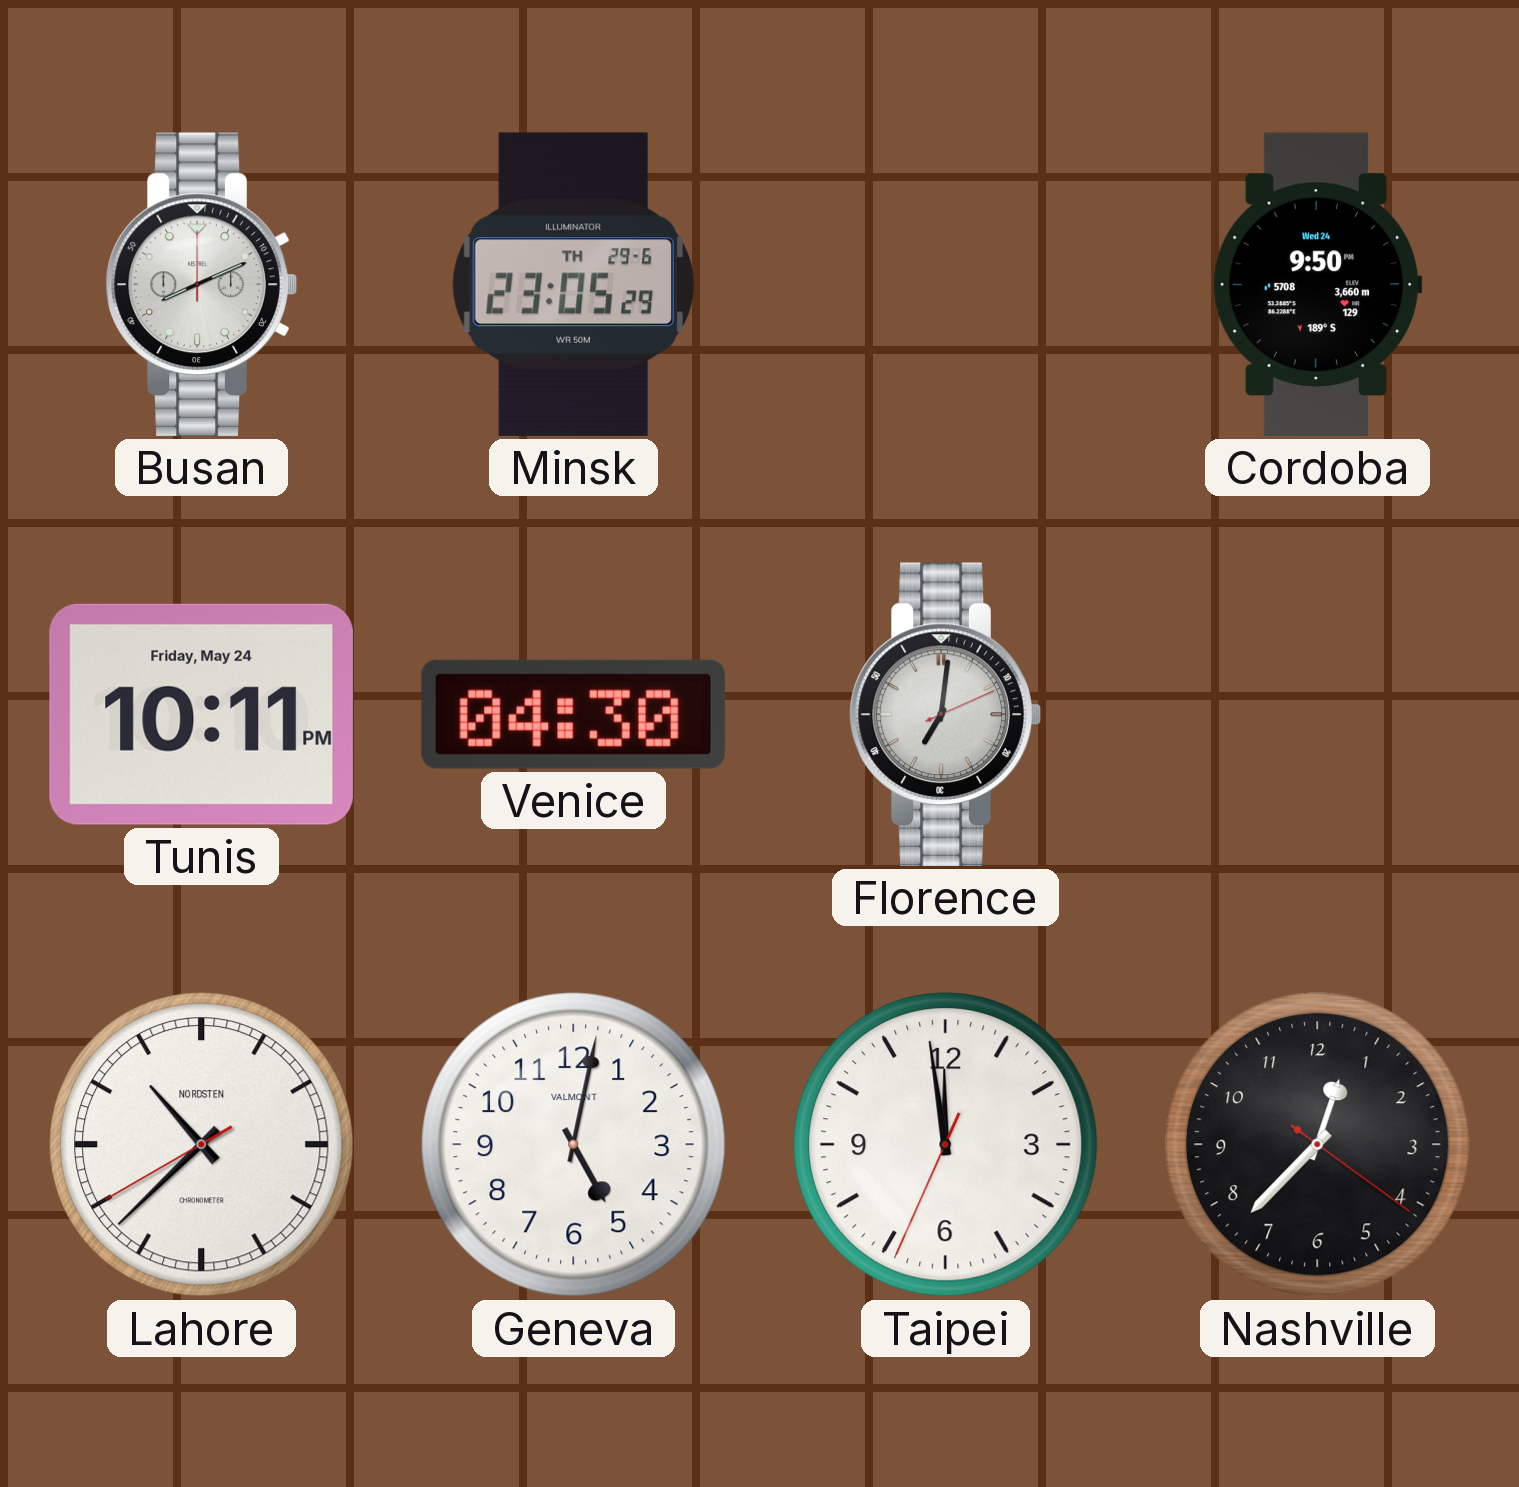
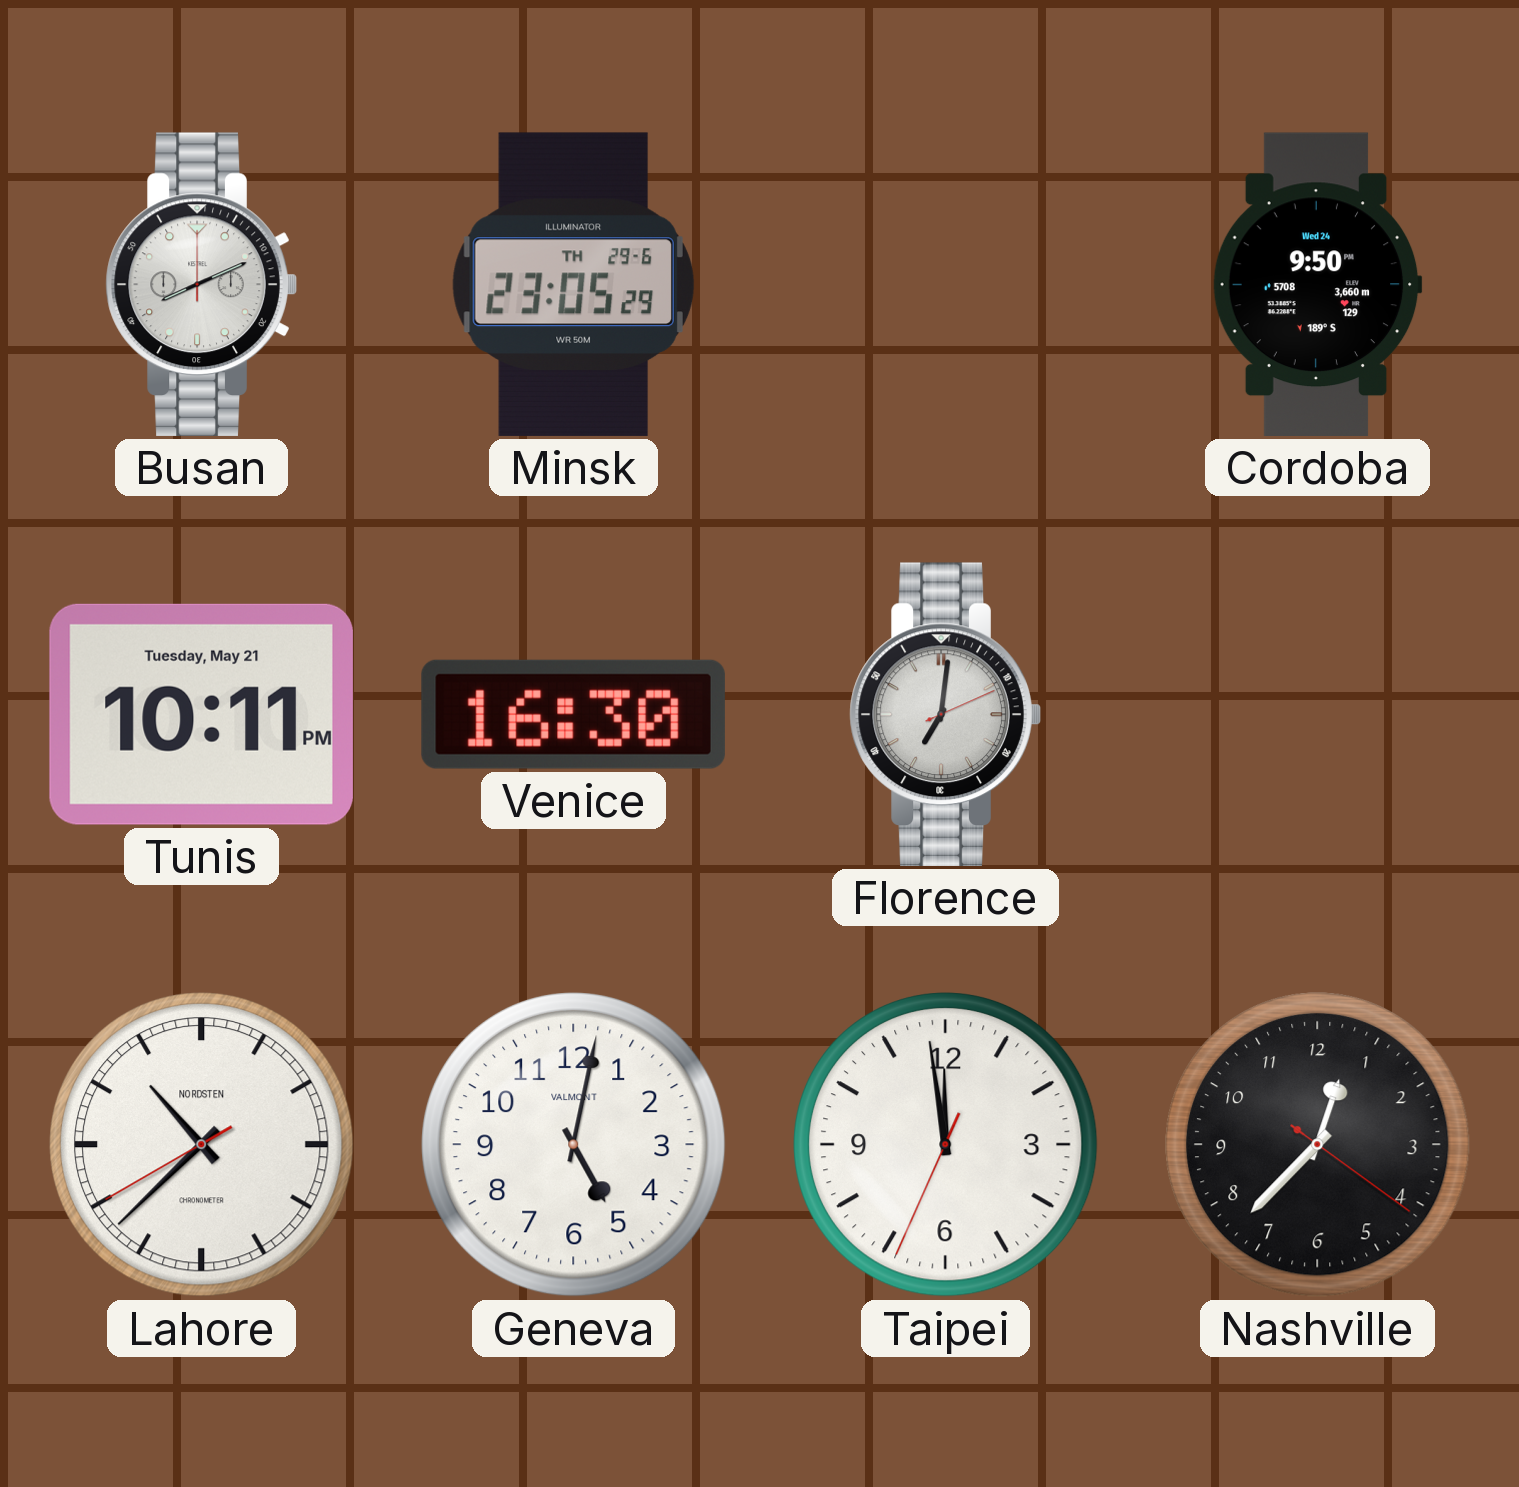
Tunis date: Friday, May 24 -> Tuesday, May 21 (201, 714)
Venice: 04:30 -> 16:30 (573, 714)
